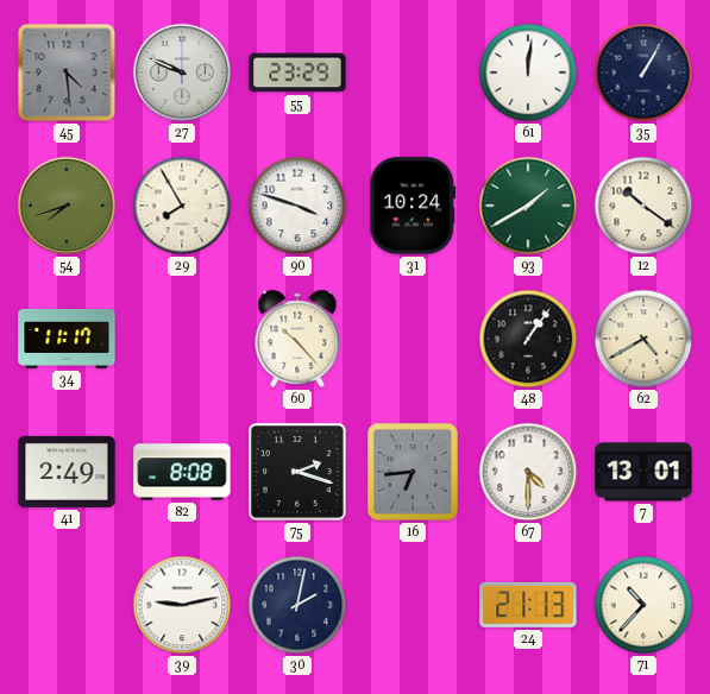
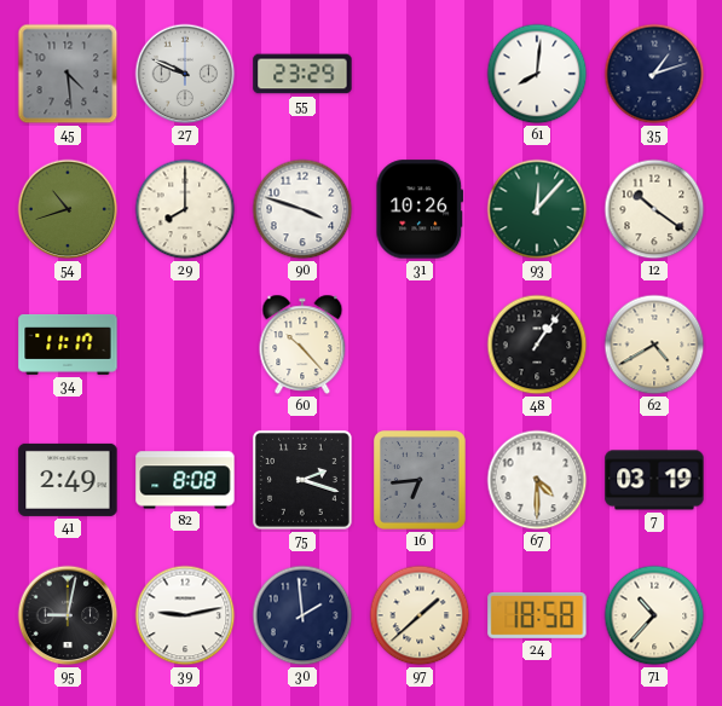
61: 12:01 -> 8:01 (537, 74)
35: 1:05 -> 1:12 (654, 74)
54: 7:42 -> 10:42 (68, 209)
29: 7:55 -> 8:00 (185, 209)
31: 10:24 -> 10:26 (420, 209)
93: 1:40 -> 12:07 (537, 209)
7: 13:01 -> 03:19 (654, 480)
95: none -> 9:02 (68, 615)
30: 2:02 -> 1:59 (302, 615)
97: none -> 1:38 (420, 615)
24: 21:13 -> 18:58 (537, 615)
